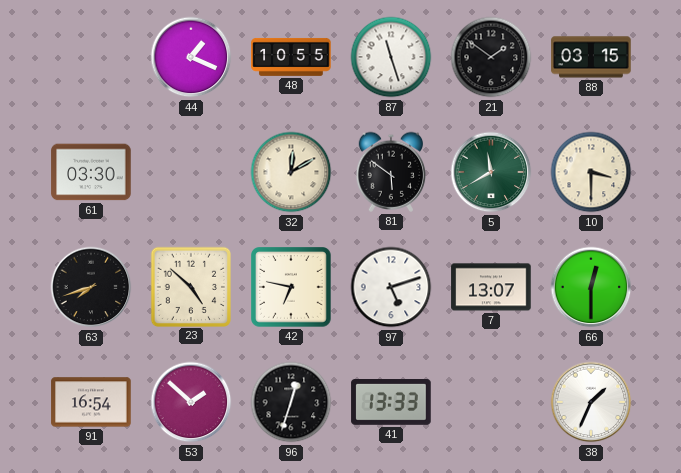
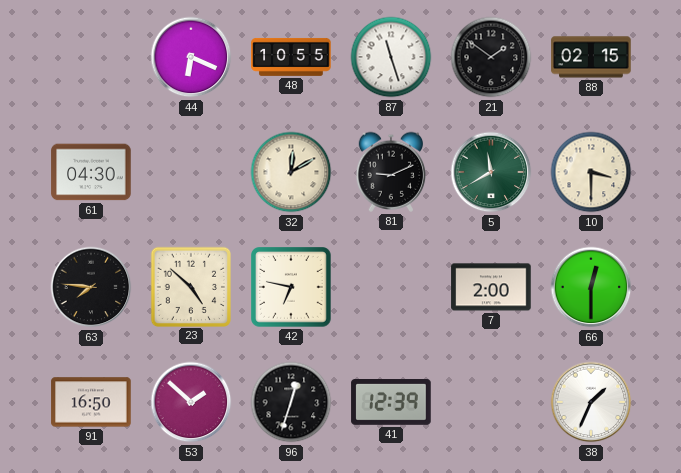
44: 1:19 -> 6:19 (191, 57)
88: 03:15 -> 02:15 (591, 57)
61: 03:30 -> 04:30 (91, 172)
81: 5:51 -> 9:11 (391, 172)
63: 7:42 -> 7:46 (91, 287)
97: 5:12 -> none (391, 287)
7: 13:07 -> 2:00 (491, 287)
91: 16:54 -> 16:50 (91, 402)
41: 13:33 -> 12:39 (391, 403)
